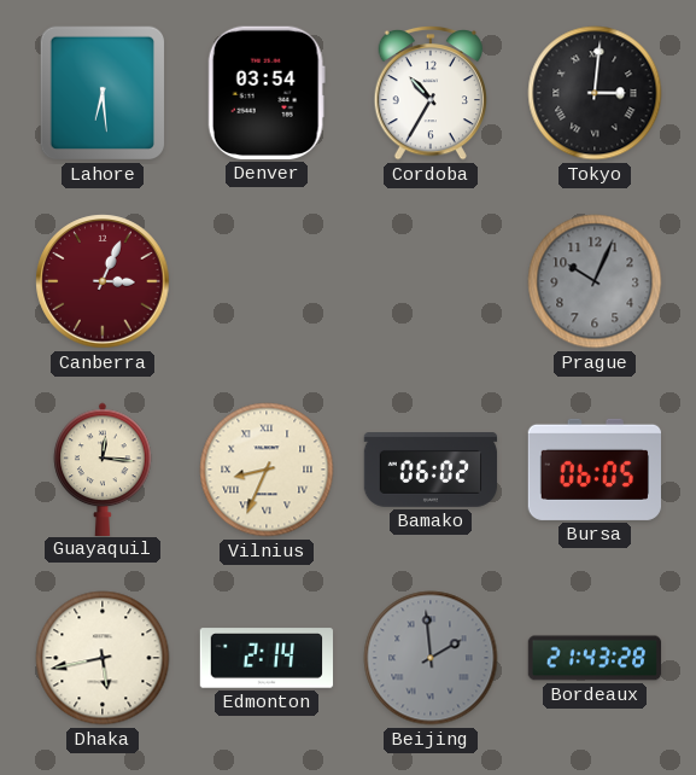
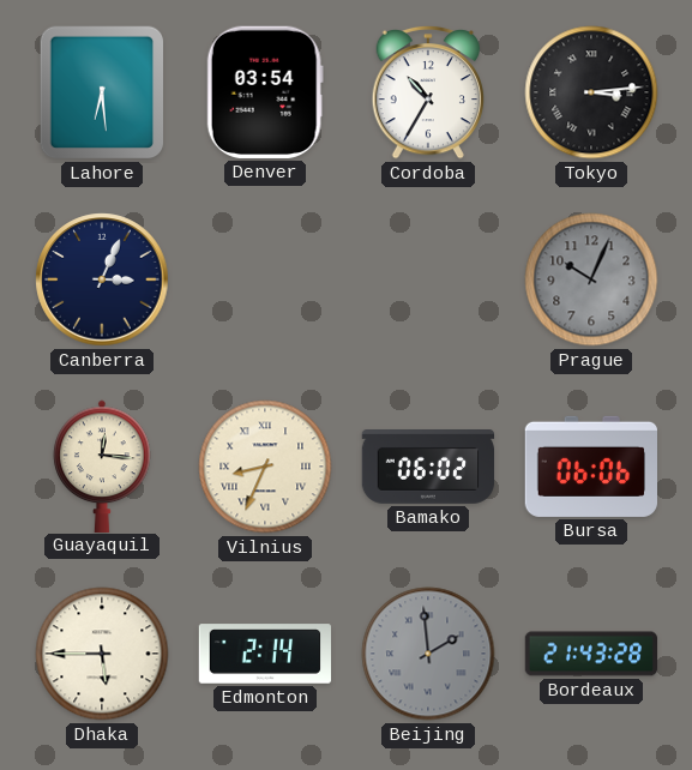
Tokyo: 3:01 -> 3:14 (591, 92)
Canberra dial: burgundy -> navy (102, 279)
Bursa: 06:05 -> 06:06 (590, 467)
Dhaka: 5:43 -> 5:45 (102, 654)
